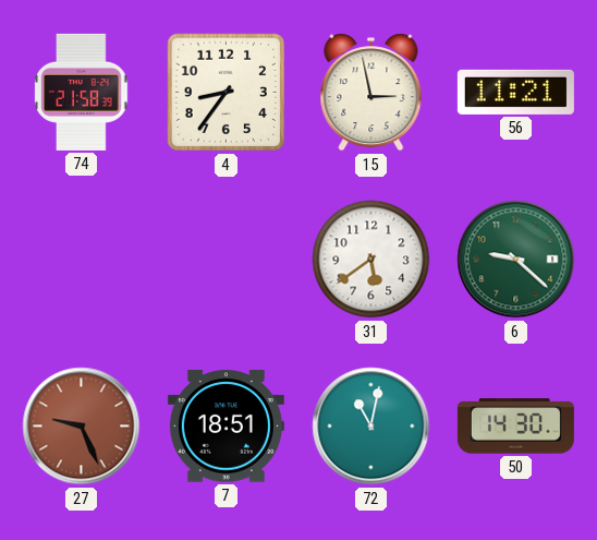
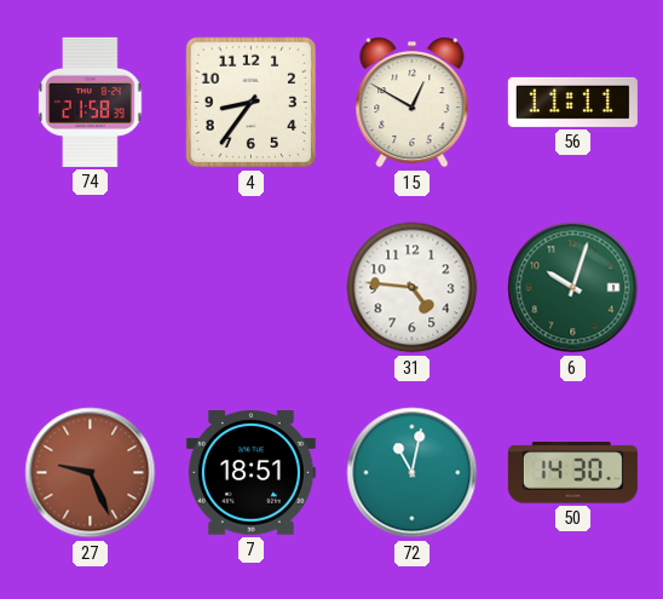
15: 2:58 -> 12:50 (413, 103)
56: 11:21 -> 11:11 (572, 102)
31: 5:39 -> 4:46 (413, 288)
6: 9:22 -> 10:03 (573, 288)
